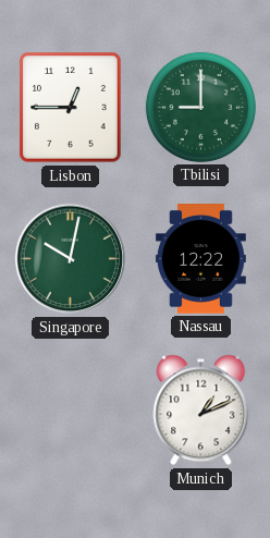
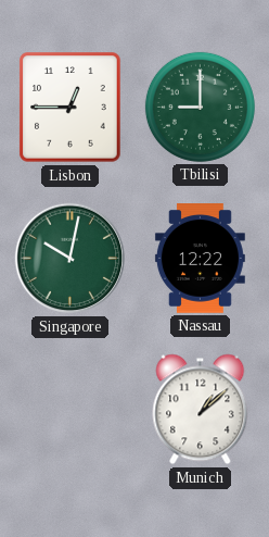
Munich: 1:11 -> 1:08 (201, 410)
